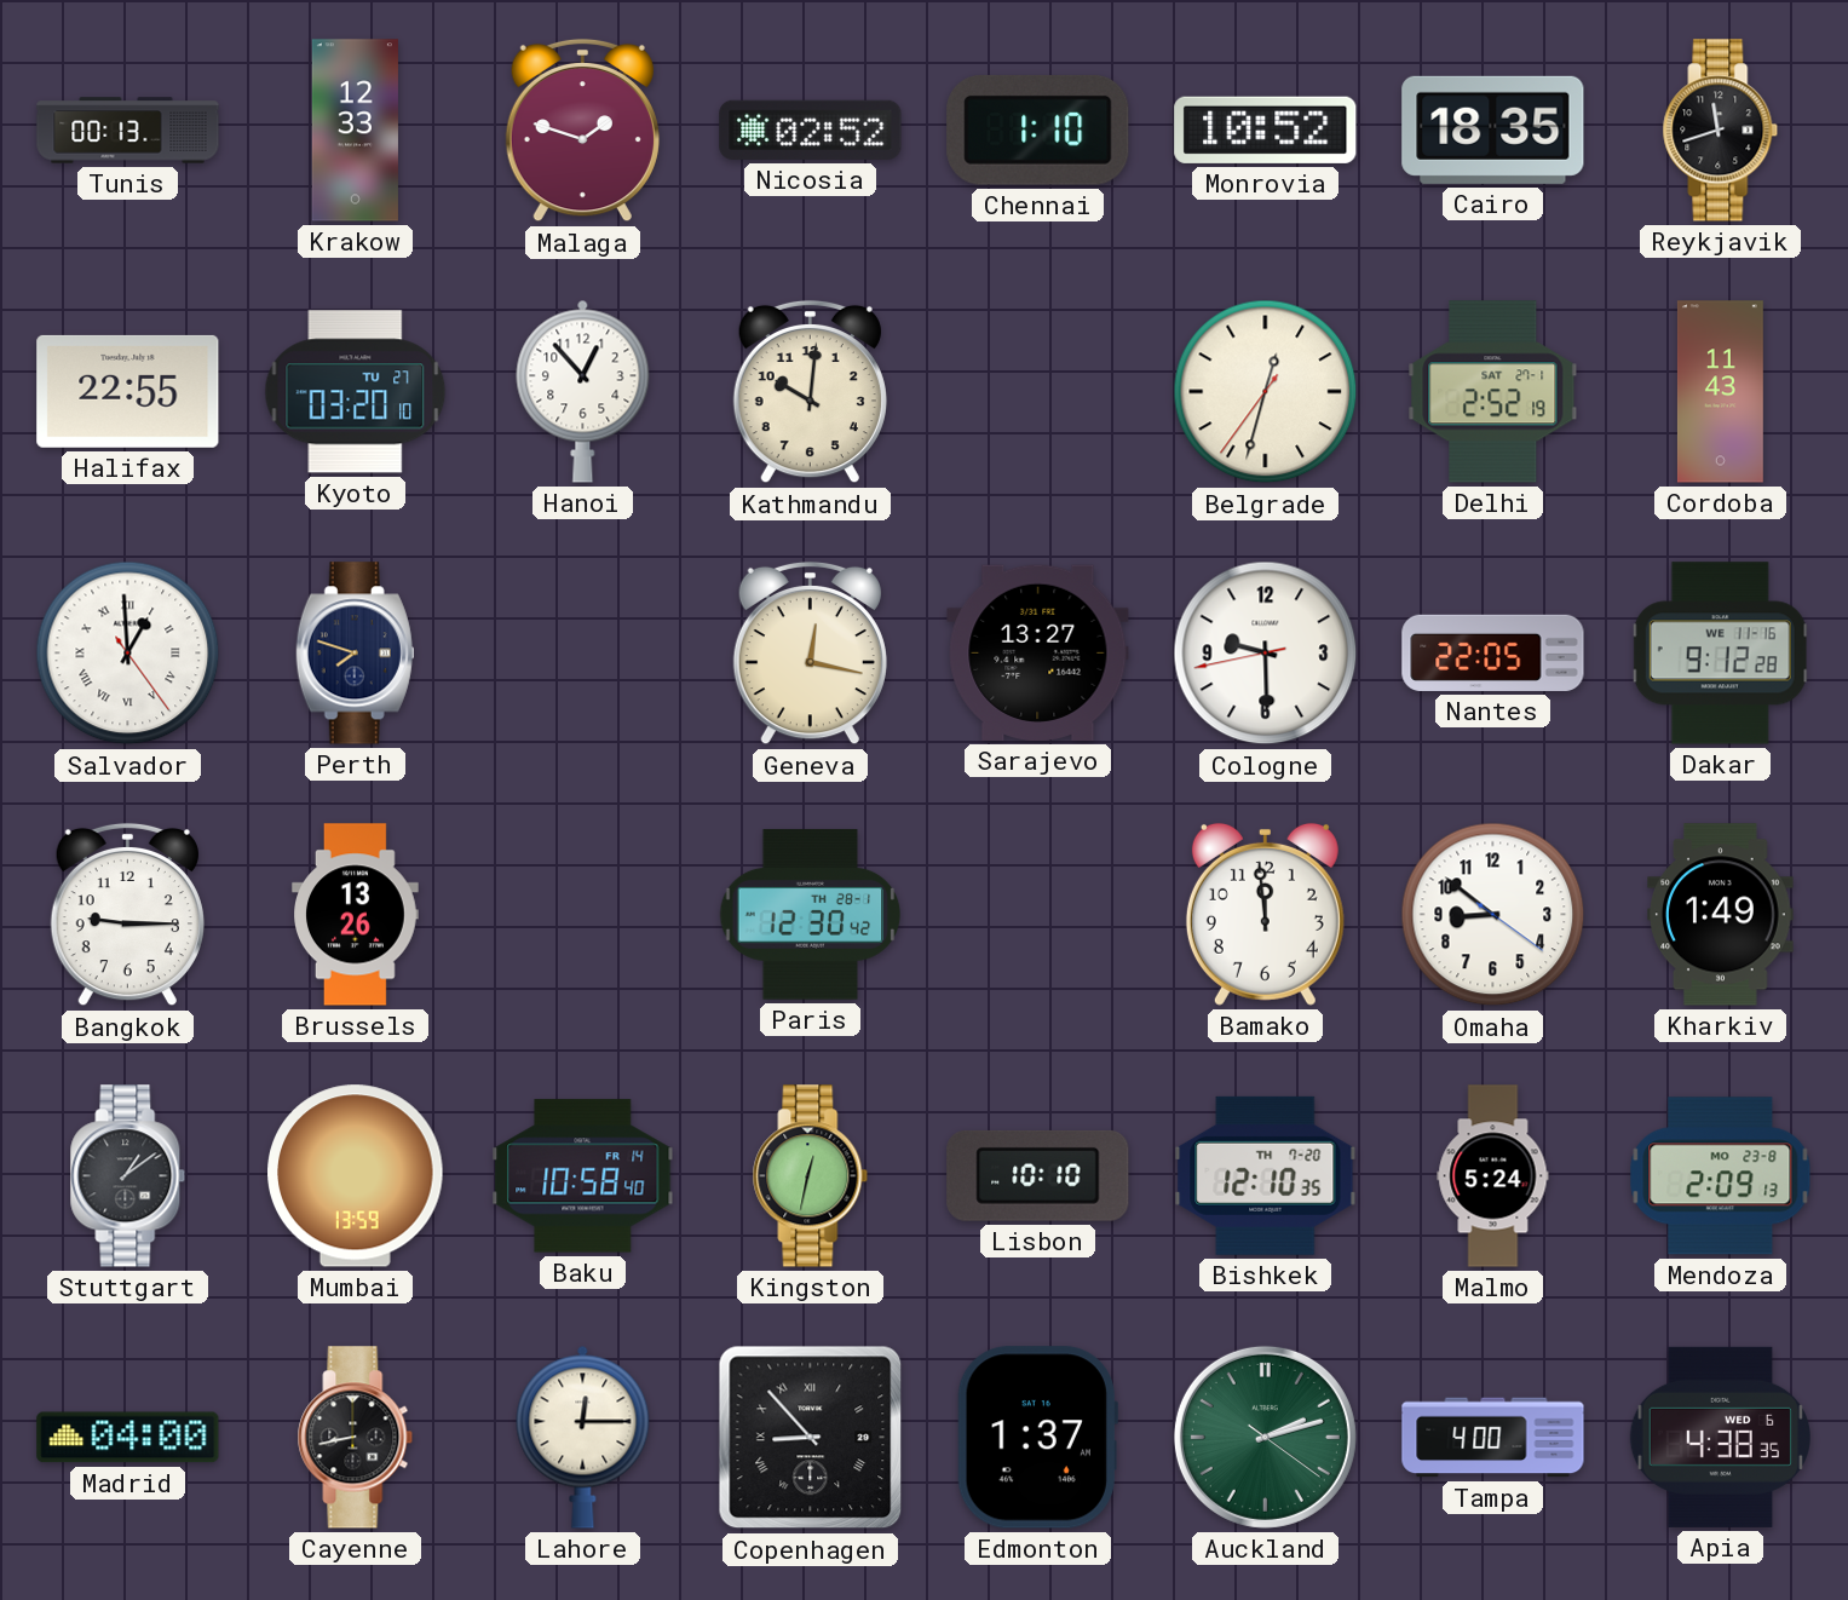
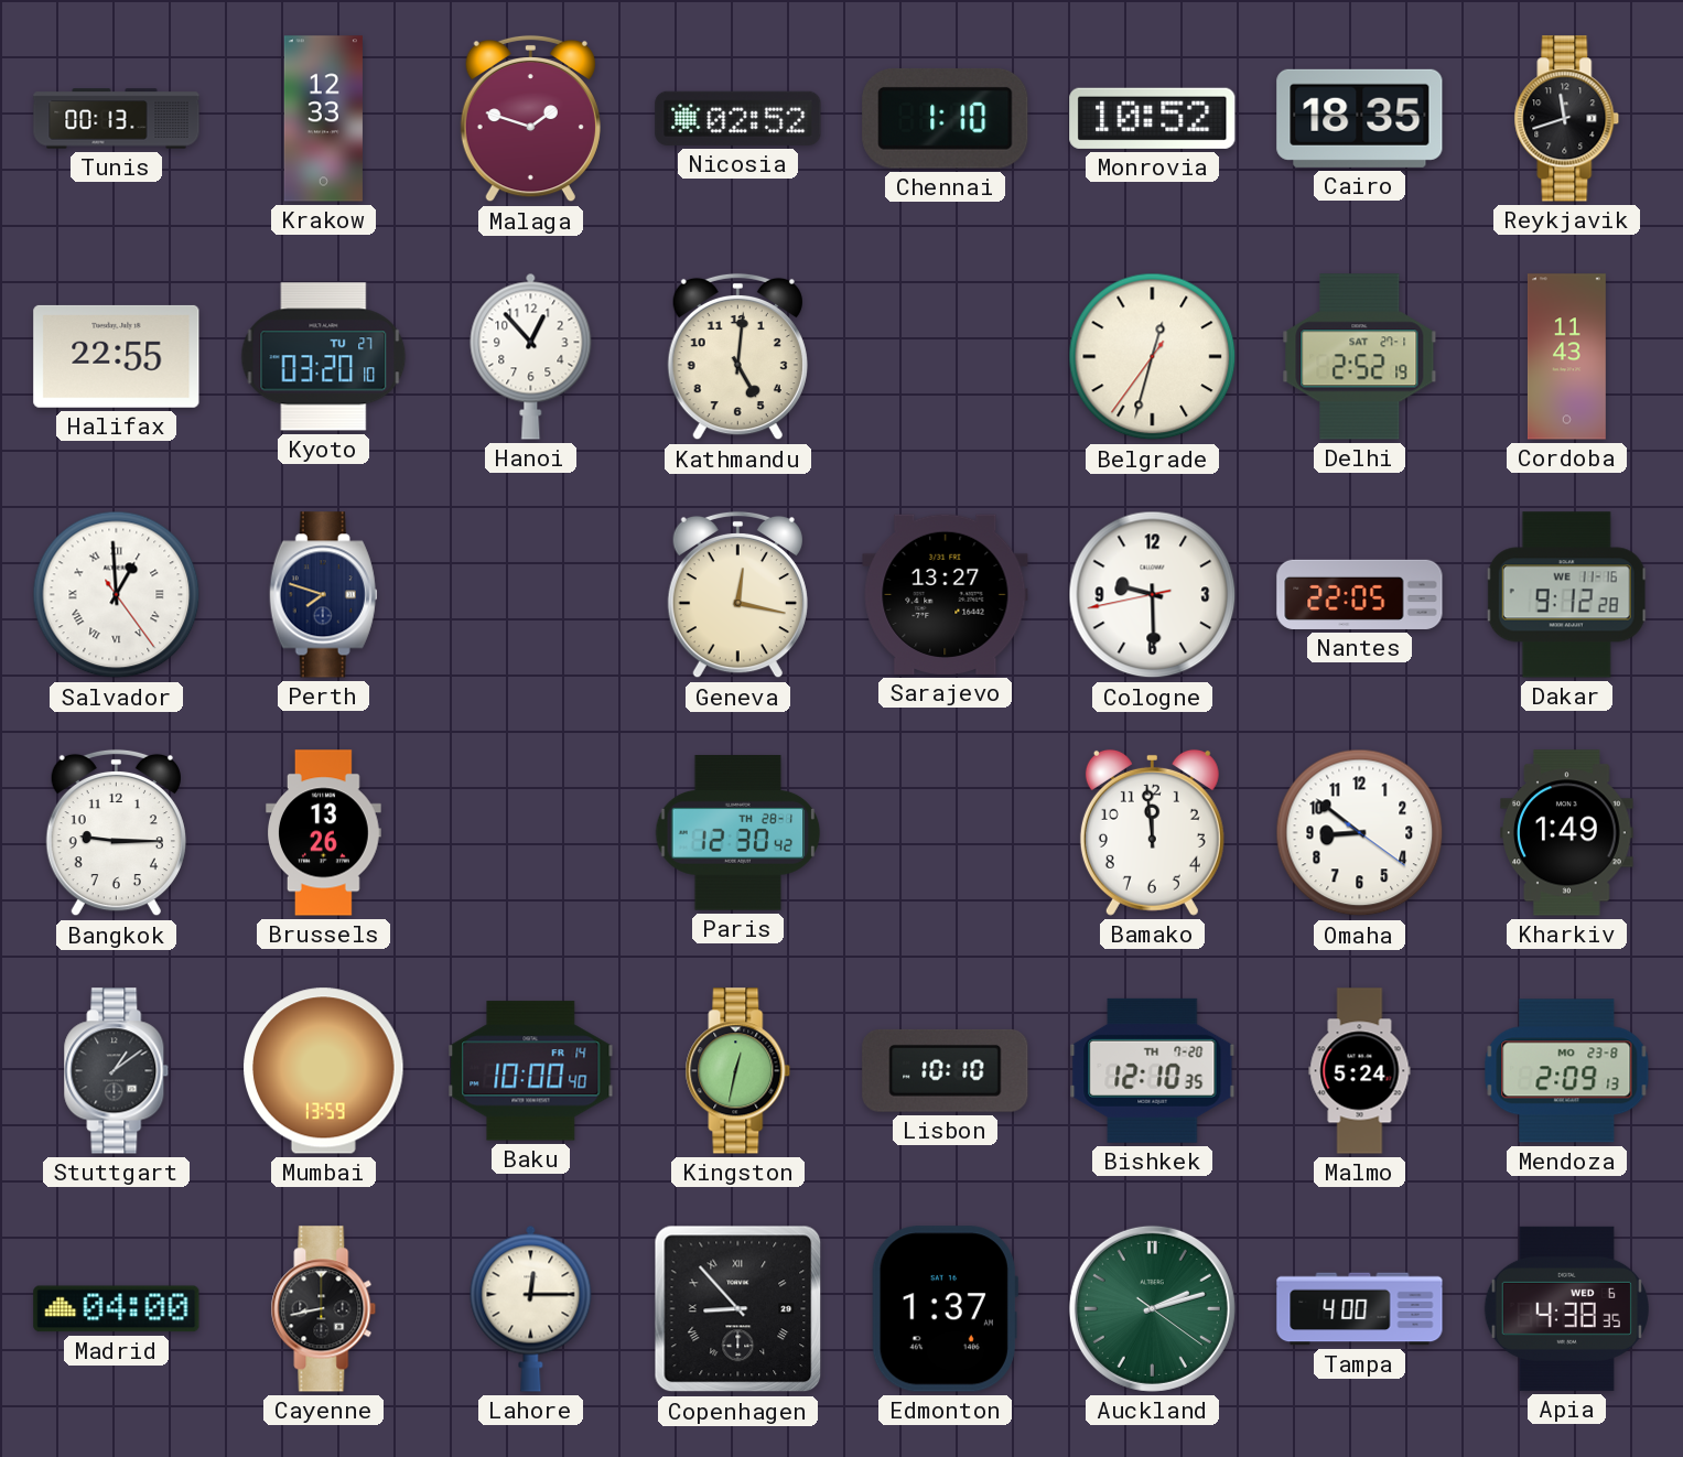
Kathmandu: 10:01 -> 5:01 (737, 357)
Baku: 10:58 -> 10:00 (531, 1071)
